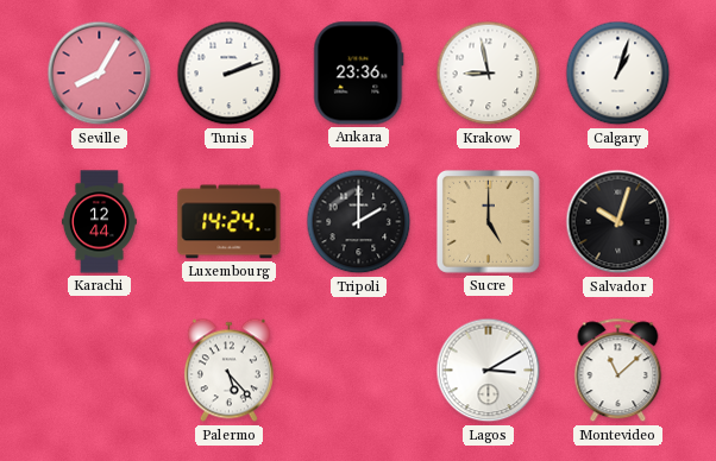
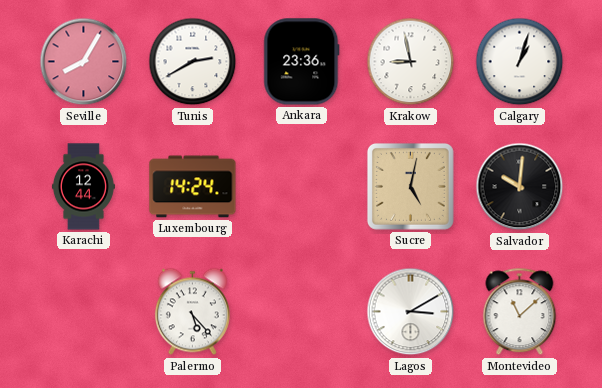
Tunis: 2:12 -> 2:40 (193, 62)
Tripoli: 2:00 -> none (359, 222)
Sucre: 5:00 -> 5:02 (410, 186)
Salvador: 10:03 -> 10:01 (520, 187)
